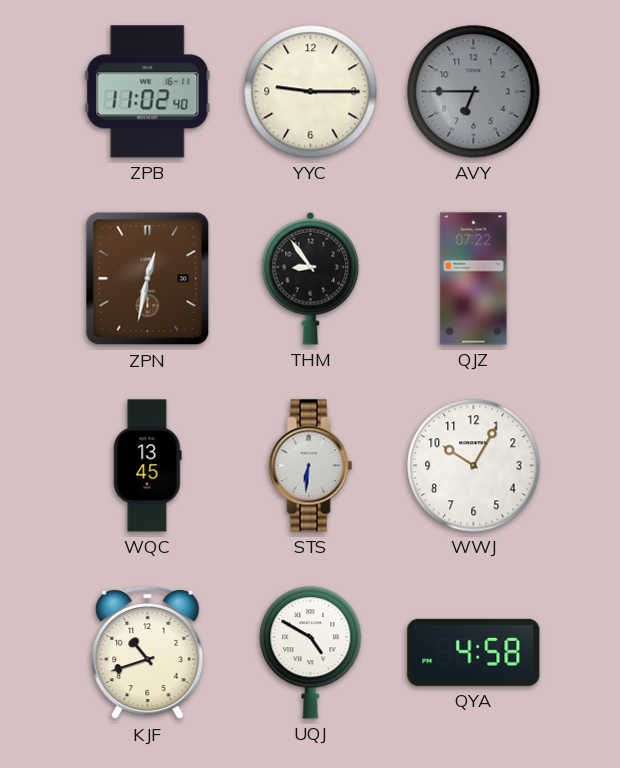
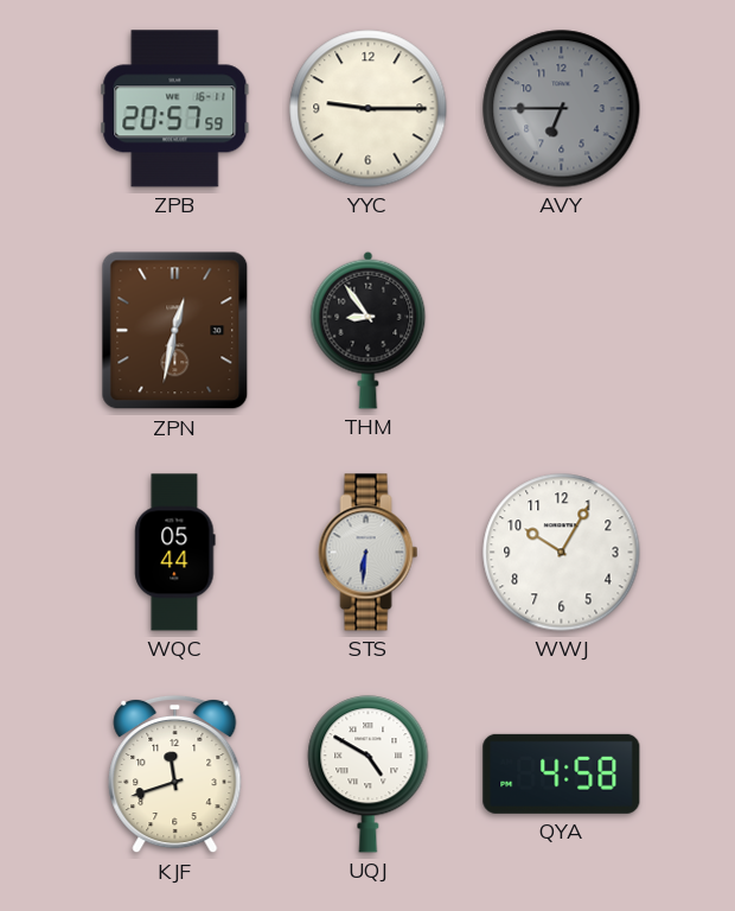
ZPB: 11:02 -> 20:57 (175, 109)
QJZ: 07:22 -> none (474, 279)
WQC: 13:45 -> 05:44 (175, 553)
KJF: 10:42 -> 11:42 (175, 775)
